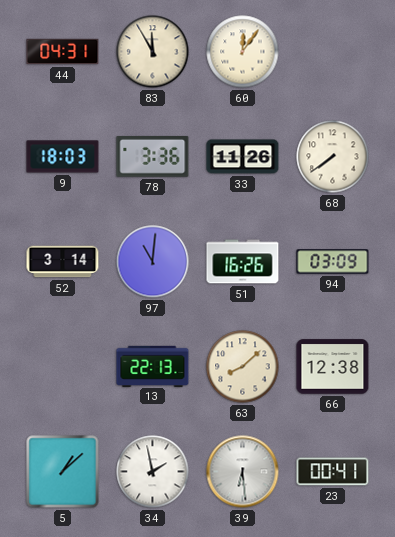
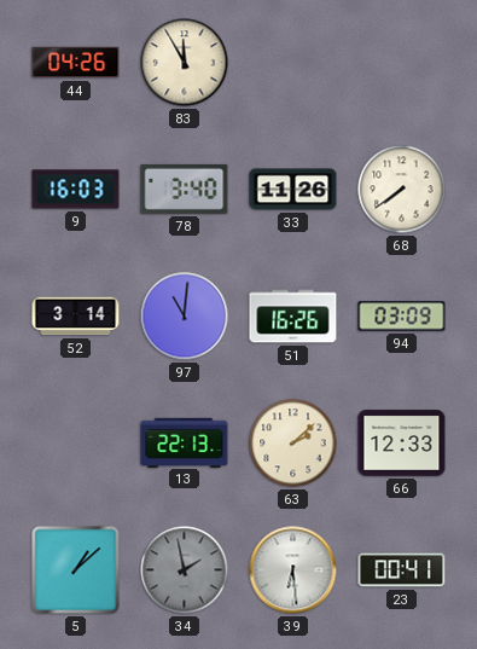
44: 04:31 -> 04:26 (76, 63)
60: 12:06 -> none (243, 52)
9: 18:03 -> 16:03 (76, 190)
78: 3:36 -> 3:40 (185, 189)
63: 8:08 -> 2:08 (293, 444)
66: 12:38 -> 12:33 (402, 444)
34 dial: white -> grey (185, 570)
